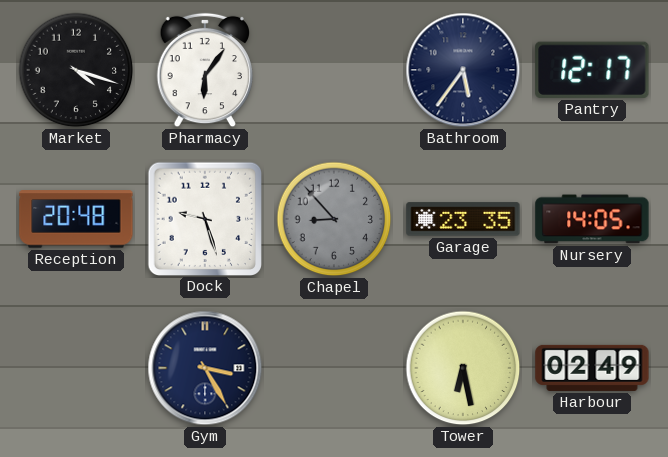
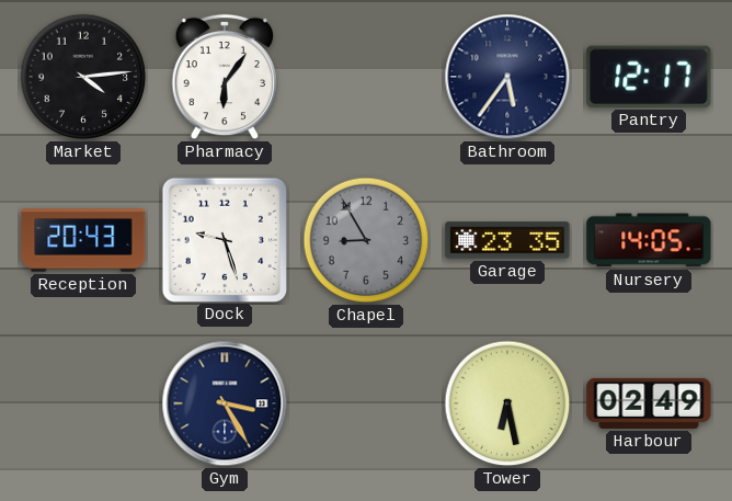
Market: 4:18 -> 4:14 (83, 77)
Reception: 20:48 -> 20:43 (83, 240)
Chapel: 8:53 -> 8:55 (366, 240)
